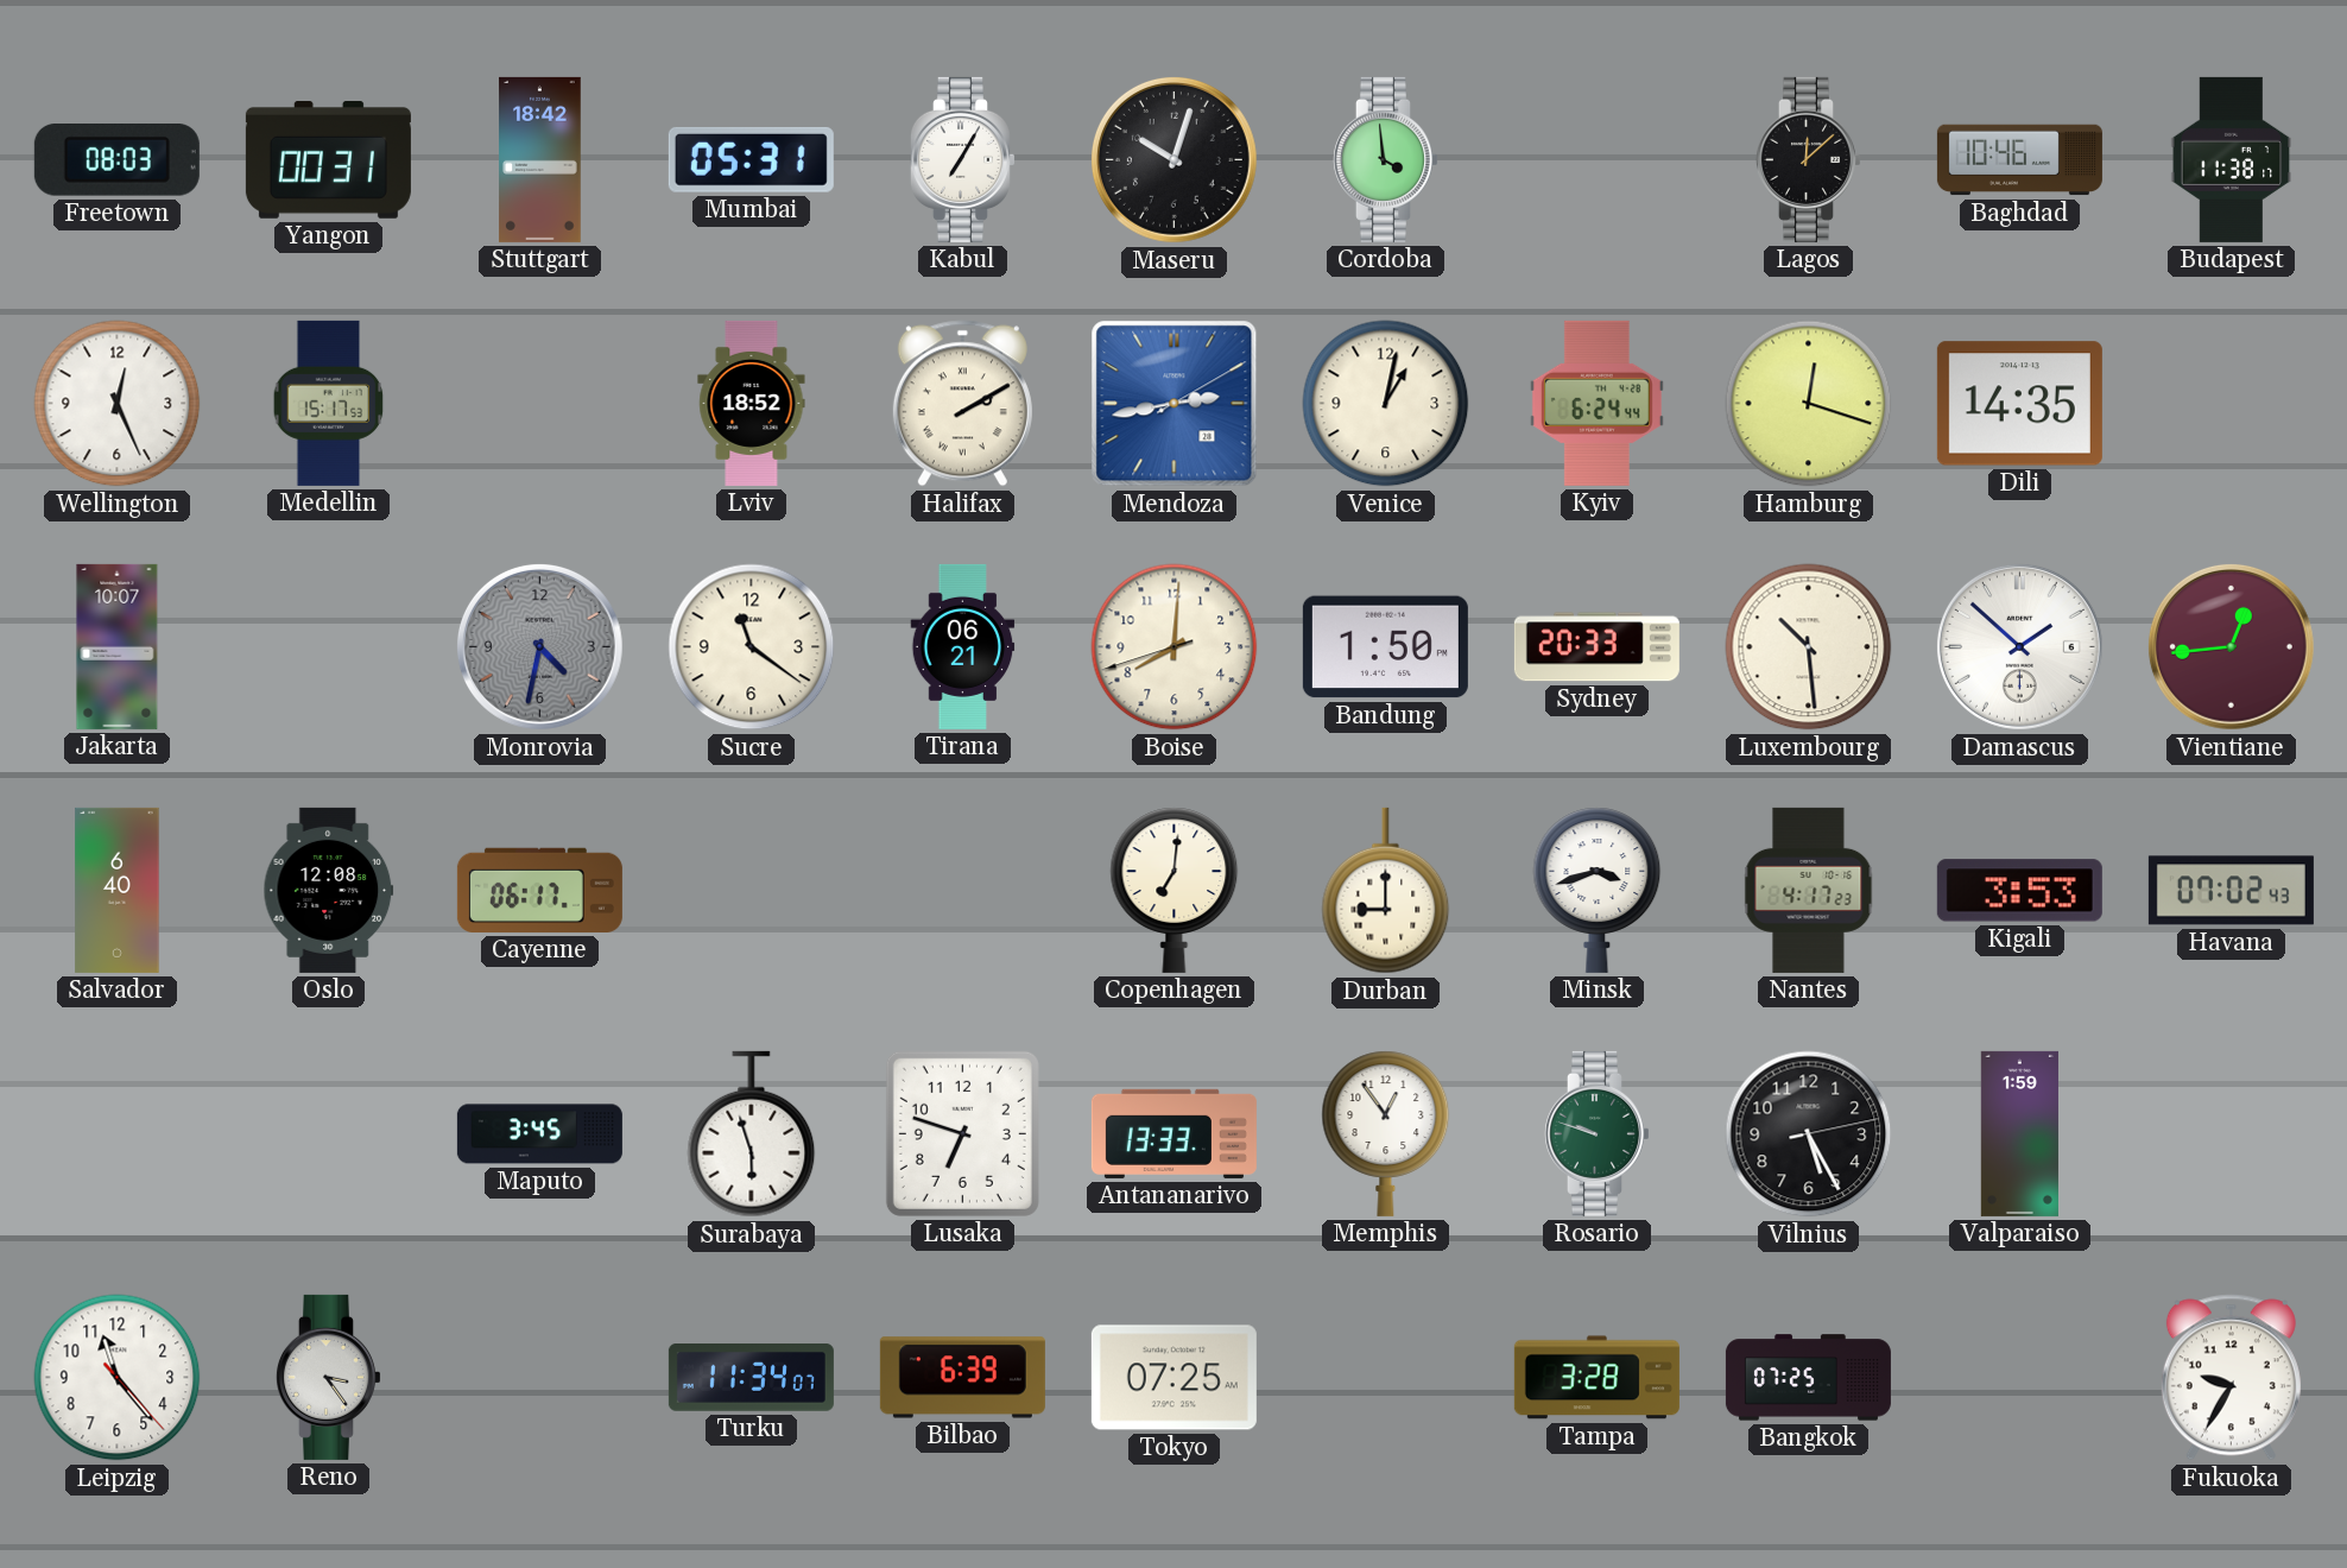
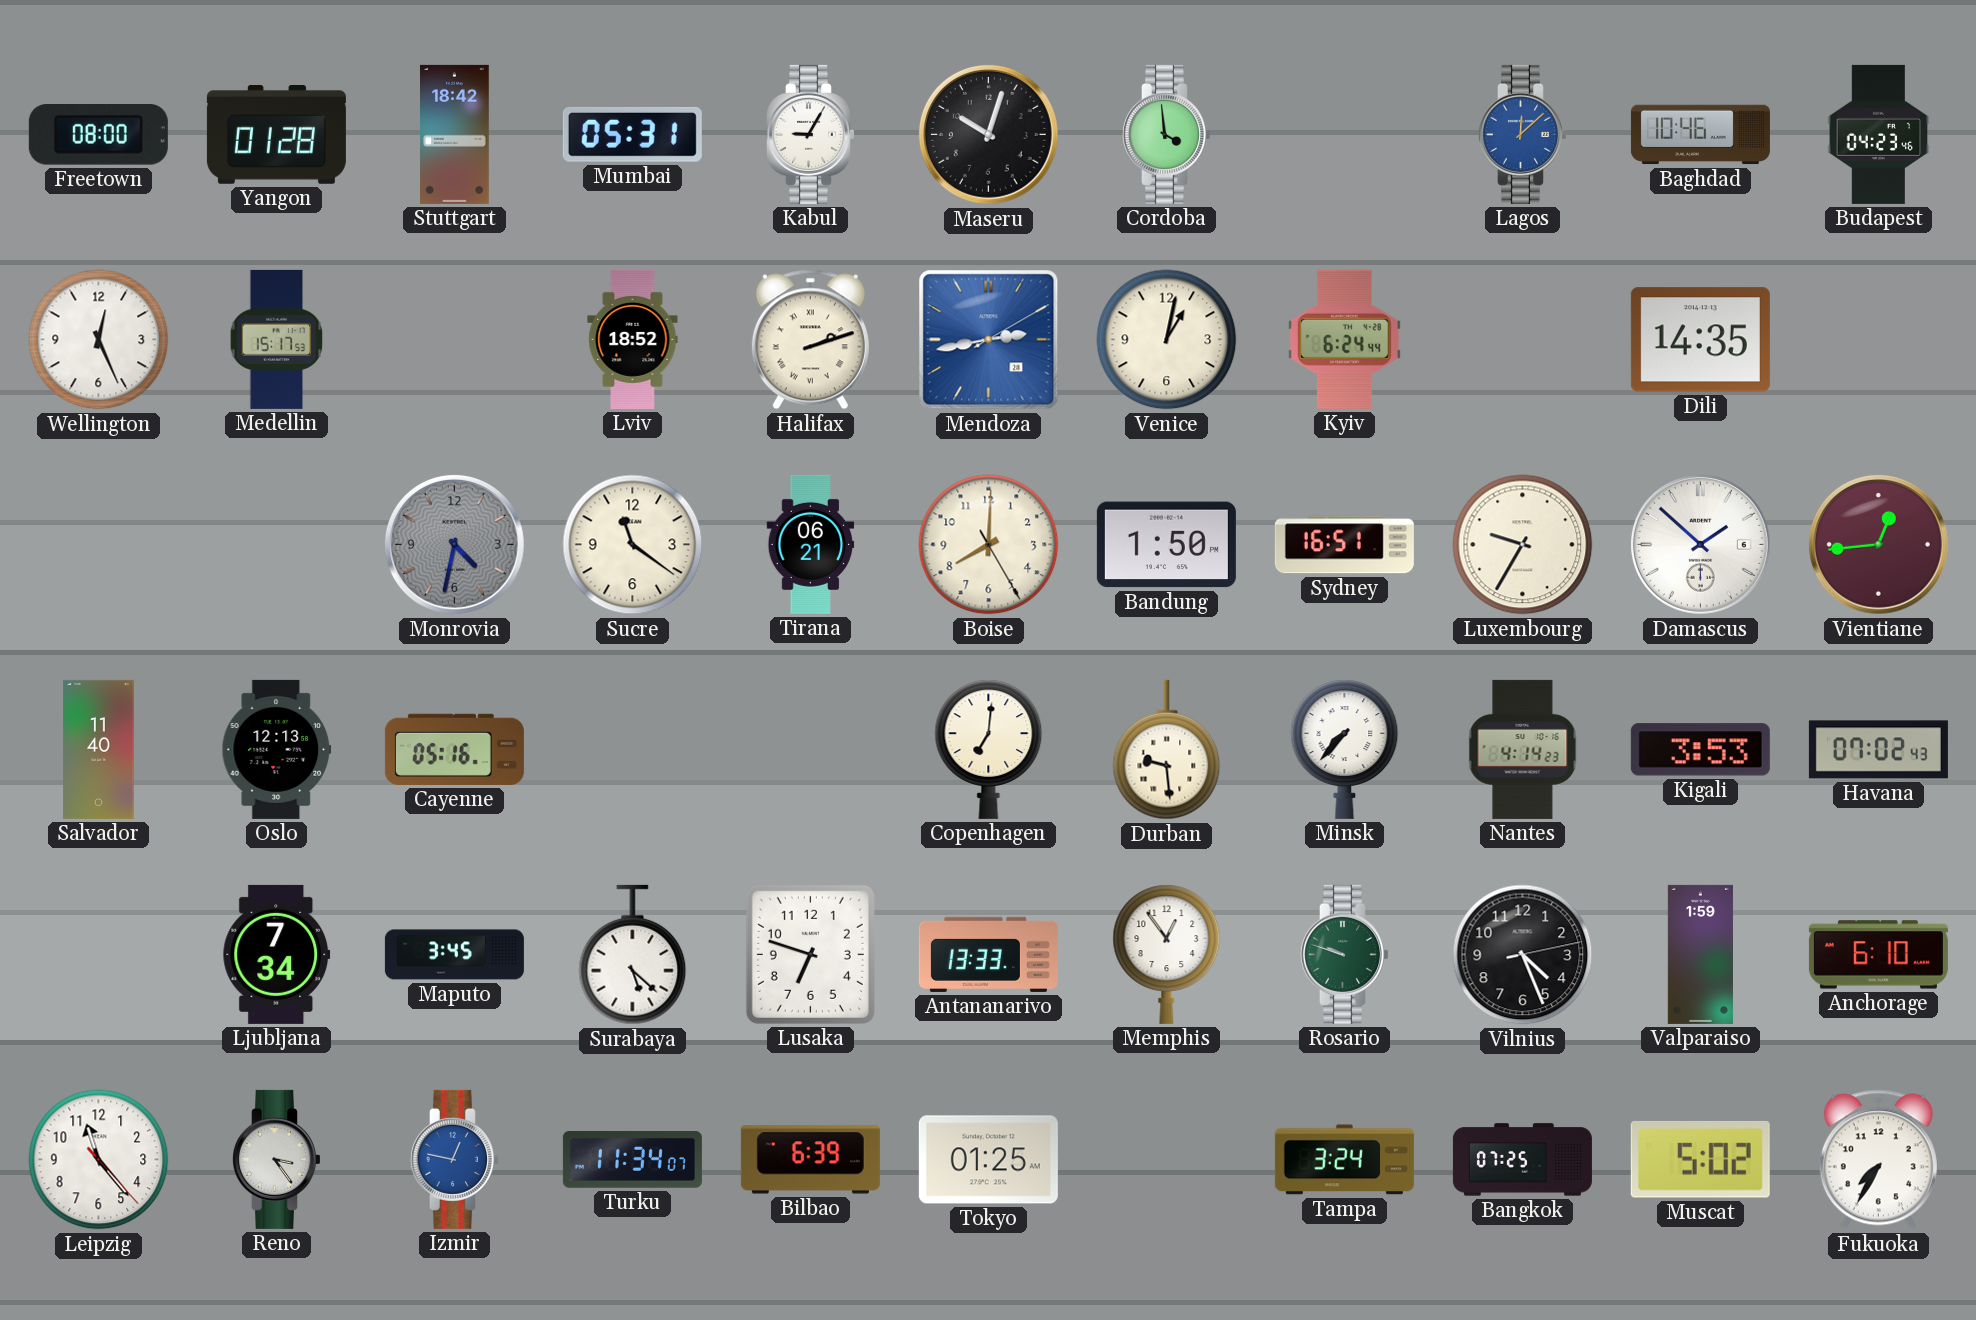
Freetown: 08:03 -> 08:00 (98, 135)
Yangon: 00:31 -> 01:28 (276, 135)
Kabul: 7:05 -> 9:05 (810, 134)
Lagos dial: black -> blue (1522, 134)
Budapest: 11:38 -> 04:23 (1879, 134)
Halifax: 2:10 -> 2:12 (810, 340)
Hamburg: 12:18 -> none (1809, 404)
Jakarta: 10:07 -> none (118, 646)
Boise: 8:00:42 -> 8:00:25 (989, 545)
Sydney: 20:33 -> 16:51 (1344, 545)
Luxembourg: 10:29 -> 9:35 (1523, 545)
Salvador: 6:40 -> 11:40 (99, 749)
Oslo: 12:08 -> 12:13 (277, 749)
Cayenne: 06:17 -> 05:16 (454, 749)
Durban: 9:00 -> 9:29 (1167, 750)
Minsk: 3:42 -> 7:37 (1345, 749)
Nantes: 4:17 -> 4:14 (1523, 749)
Ljubljana: none -> 7:34 (277, 954)
Surabaya: 5:57 -> 5:22 (633, 955)
Vilnius: 5:25 -> 4:26 (1523, 955)
Anchorage: none -> 6:10 (1878, 955)
Izmir: none -> 12:47 (454, 1159)
Tokyo: 07:25 -> 01:25 (988, 1160)
Tampa: 3:28 -> 3:24 (1344, 1160)
Muscat: none -> 5:02 (1700, 1159)
Fukuoka: 9:35 -> 7:35 (1878, 1160)
